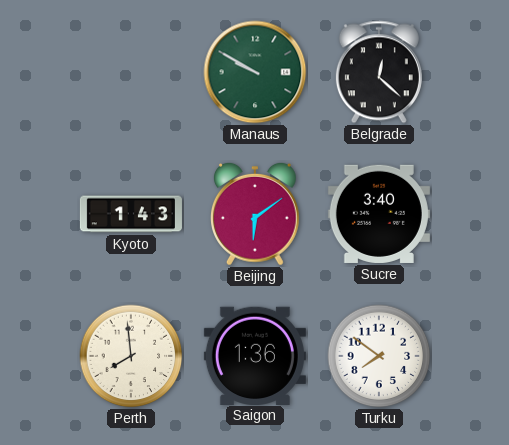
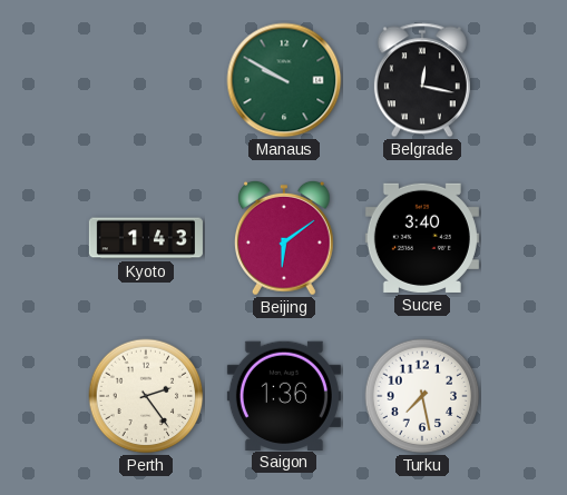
Belgrade: 12:22 -> 12:17 (422, 80)
Perth: 7:59 -> 2:24 (146, 396)
Turku: 7:51 -> 7:28 (422, 396)
